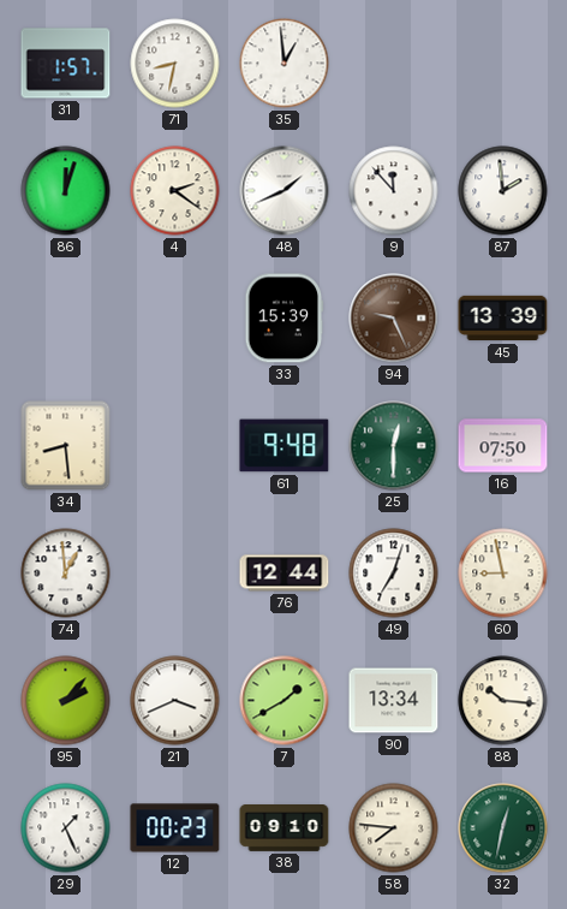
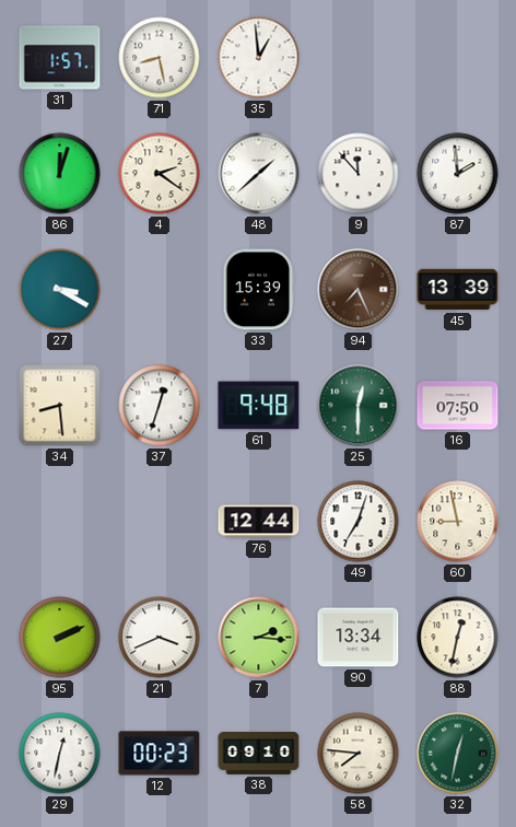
71: 8:32 -> 8:28 (160, 58)
48: 1:41 -> 1:38 (259, 174)
27: none -> 3:20 (60, 290)
94: 9:26 -> 7:26 (359, 290)
37: none -> 12:33 (160, 406)
74: 12:59 -> none (66, 574)
95: 2:07 -> 2:11 (60, 638)
7: 1:40 -> 2:16 (259, 638)
88: 10:16 -> 12:32 (458, 638)
29: 1:26 -> 12:32 (60, 754)
